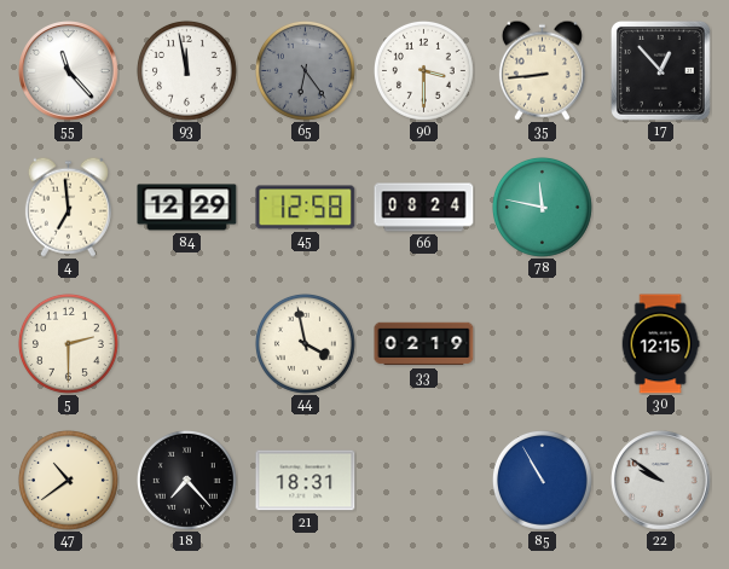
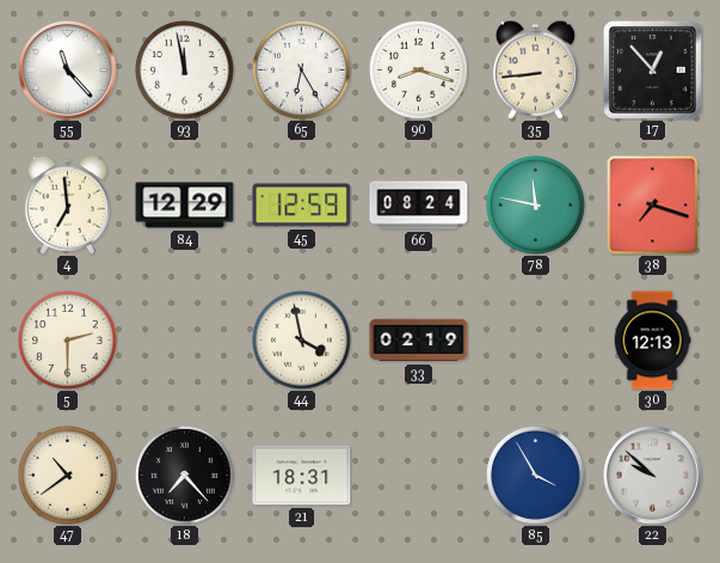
65: 6:24 -> 6:25 (301, 69)
65 dial: grey -> white (301, 69)
90: 3:30 -> 8:18 (418, 69)
45: 12:58 -> 12:59 (302, 206)
38: none -> 7:18 (653, 204)
30: 12:15 -> 12:13 (652, 341)
85: 10:55 -> 3:55 (535, 475)
22: 9:51 -> 9:52 (653, 476)
